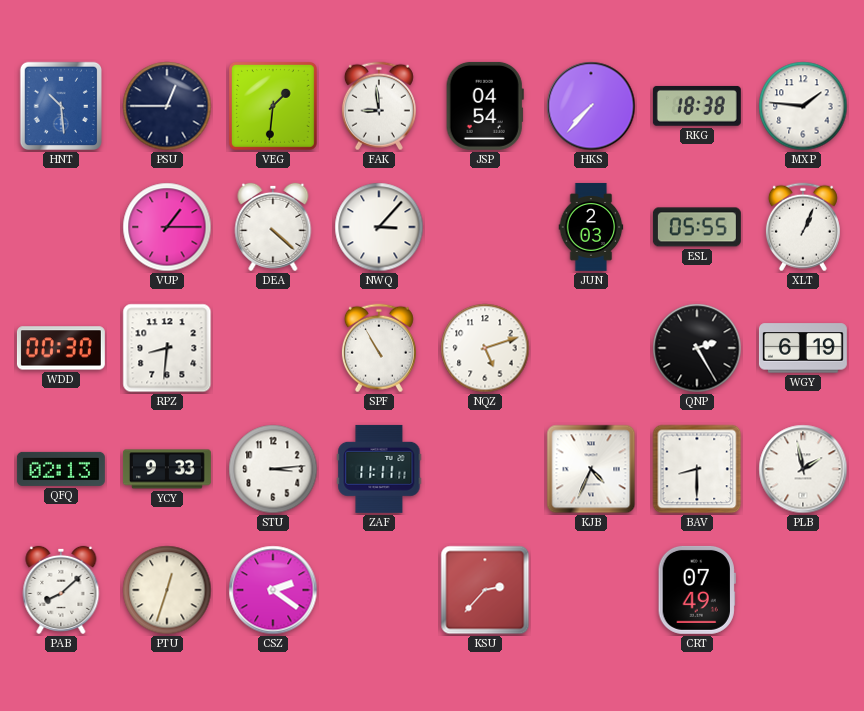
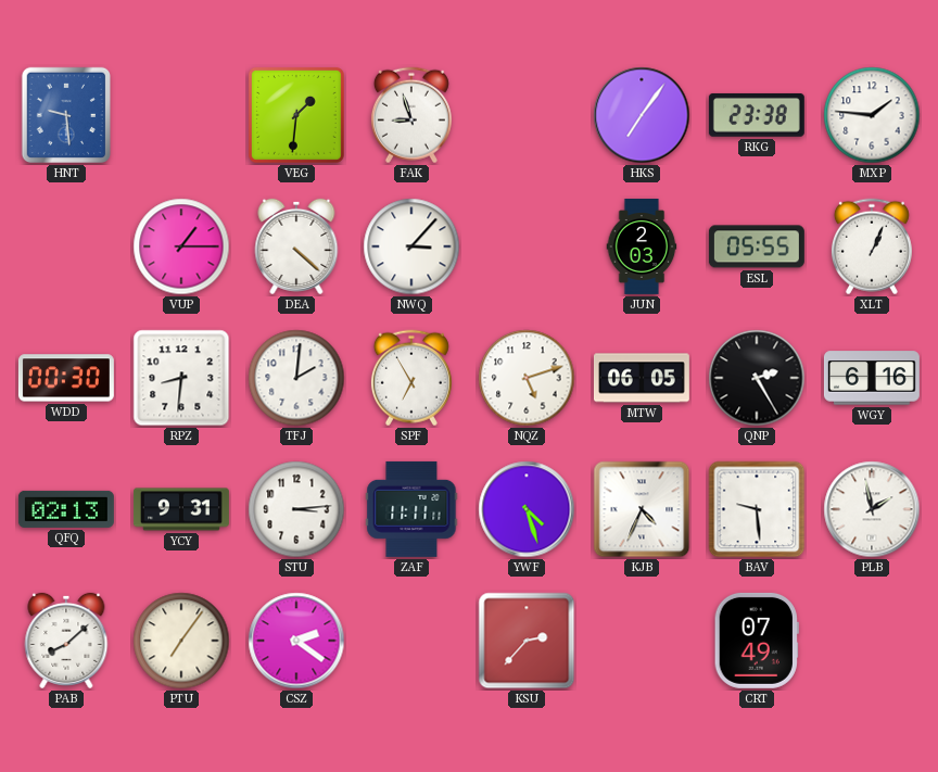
HNT: 10:29 -> 9:29 (65, 115)
PSU: 12:45 -> none (167, 106)
FAK: 8:59 -> 8:57 (411, 115)
JSP: 04:54 -> none (485, 106)
HKS: 7:37 -> 7:06 (642, 115)
RKG: 18:38 -> 23:38 (757, 115)
TFJ: none -> 2:01 (296, 378)
SPF: 10:55 -> 6:55 (411, 378)
MTW: none -> 06:05 (642, 378)
WGY: 6:19 -> 6:16 (872, 378)
YCY: 9:33 -> 9:31 (181, 509)
YWF: none -> 4:27 (527, 509)
BAV: 8:30 -> 9:29 (757, 509)
PTU: 12:33 -> 7:06 (181, 641)
